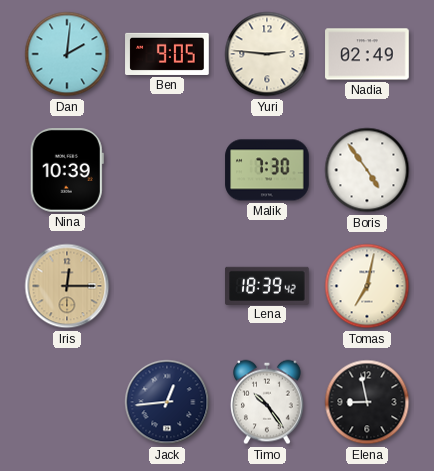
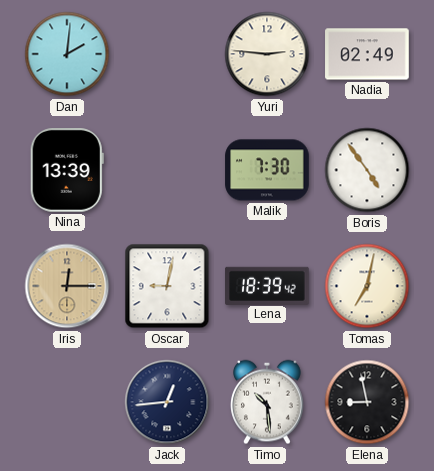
Ben: 9:05 -> none (167, 54)
Nina: 10:39 -> 13:39 (67, 171)
Oscar: none -> 9:02 (167, 286)
Timo: 10:24 -> 10:29 (267, 402)
